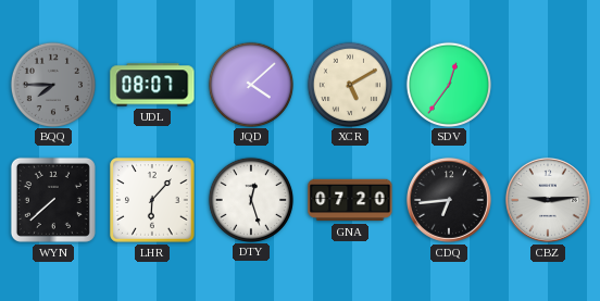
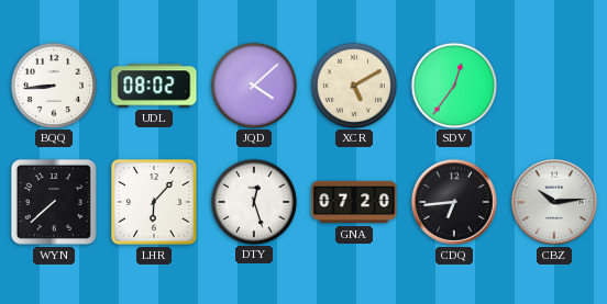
BQQ: 7:45 -> 8:44 (53, 85)
BQQ dial: grey -> white (53, 85)
UDL: 08:07 -> 08:02 (154, 86)
CBZ: 9:14 -> 10:14 (554, 202)
